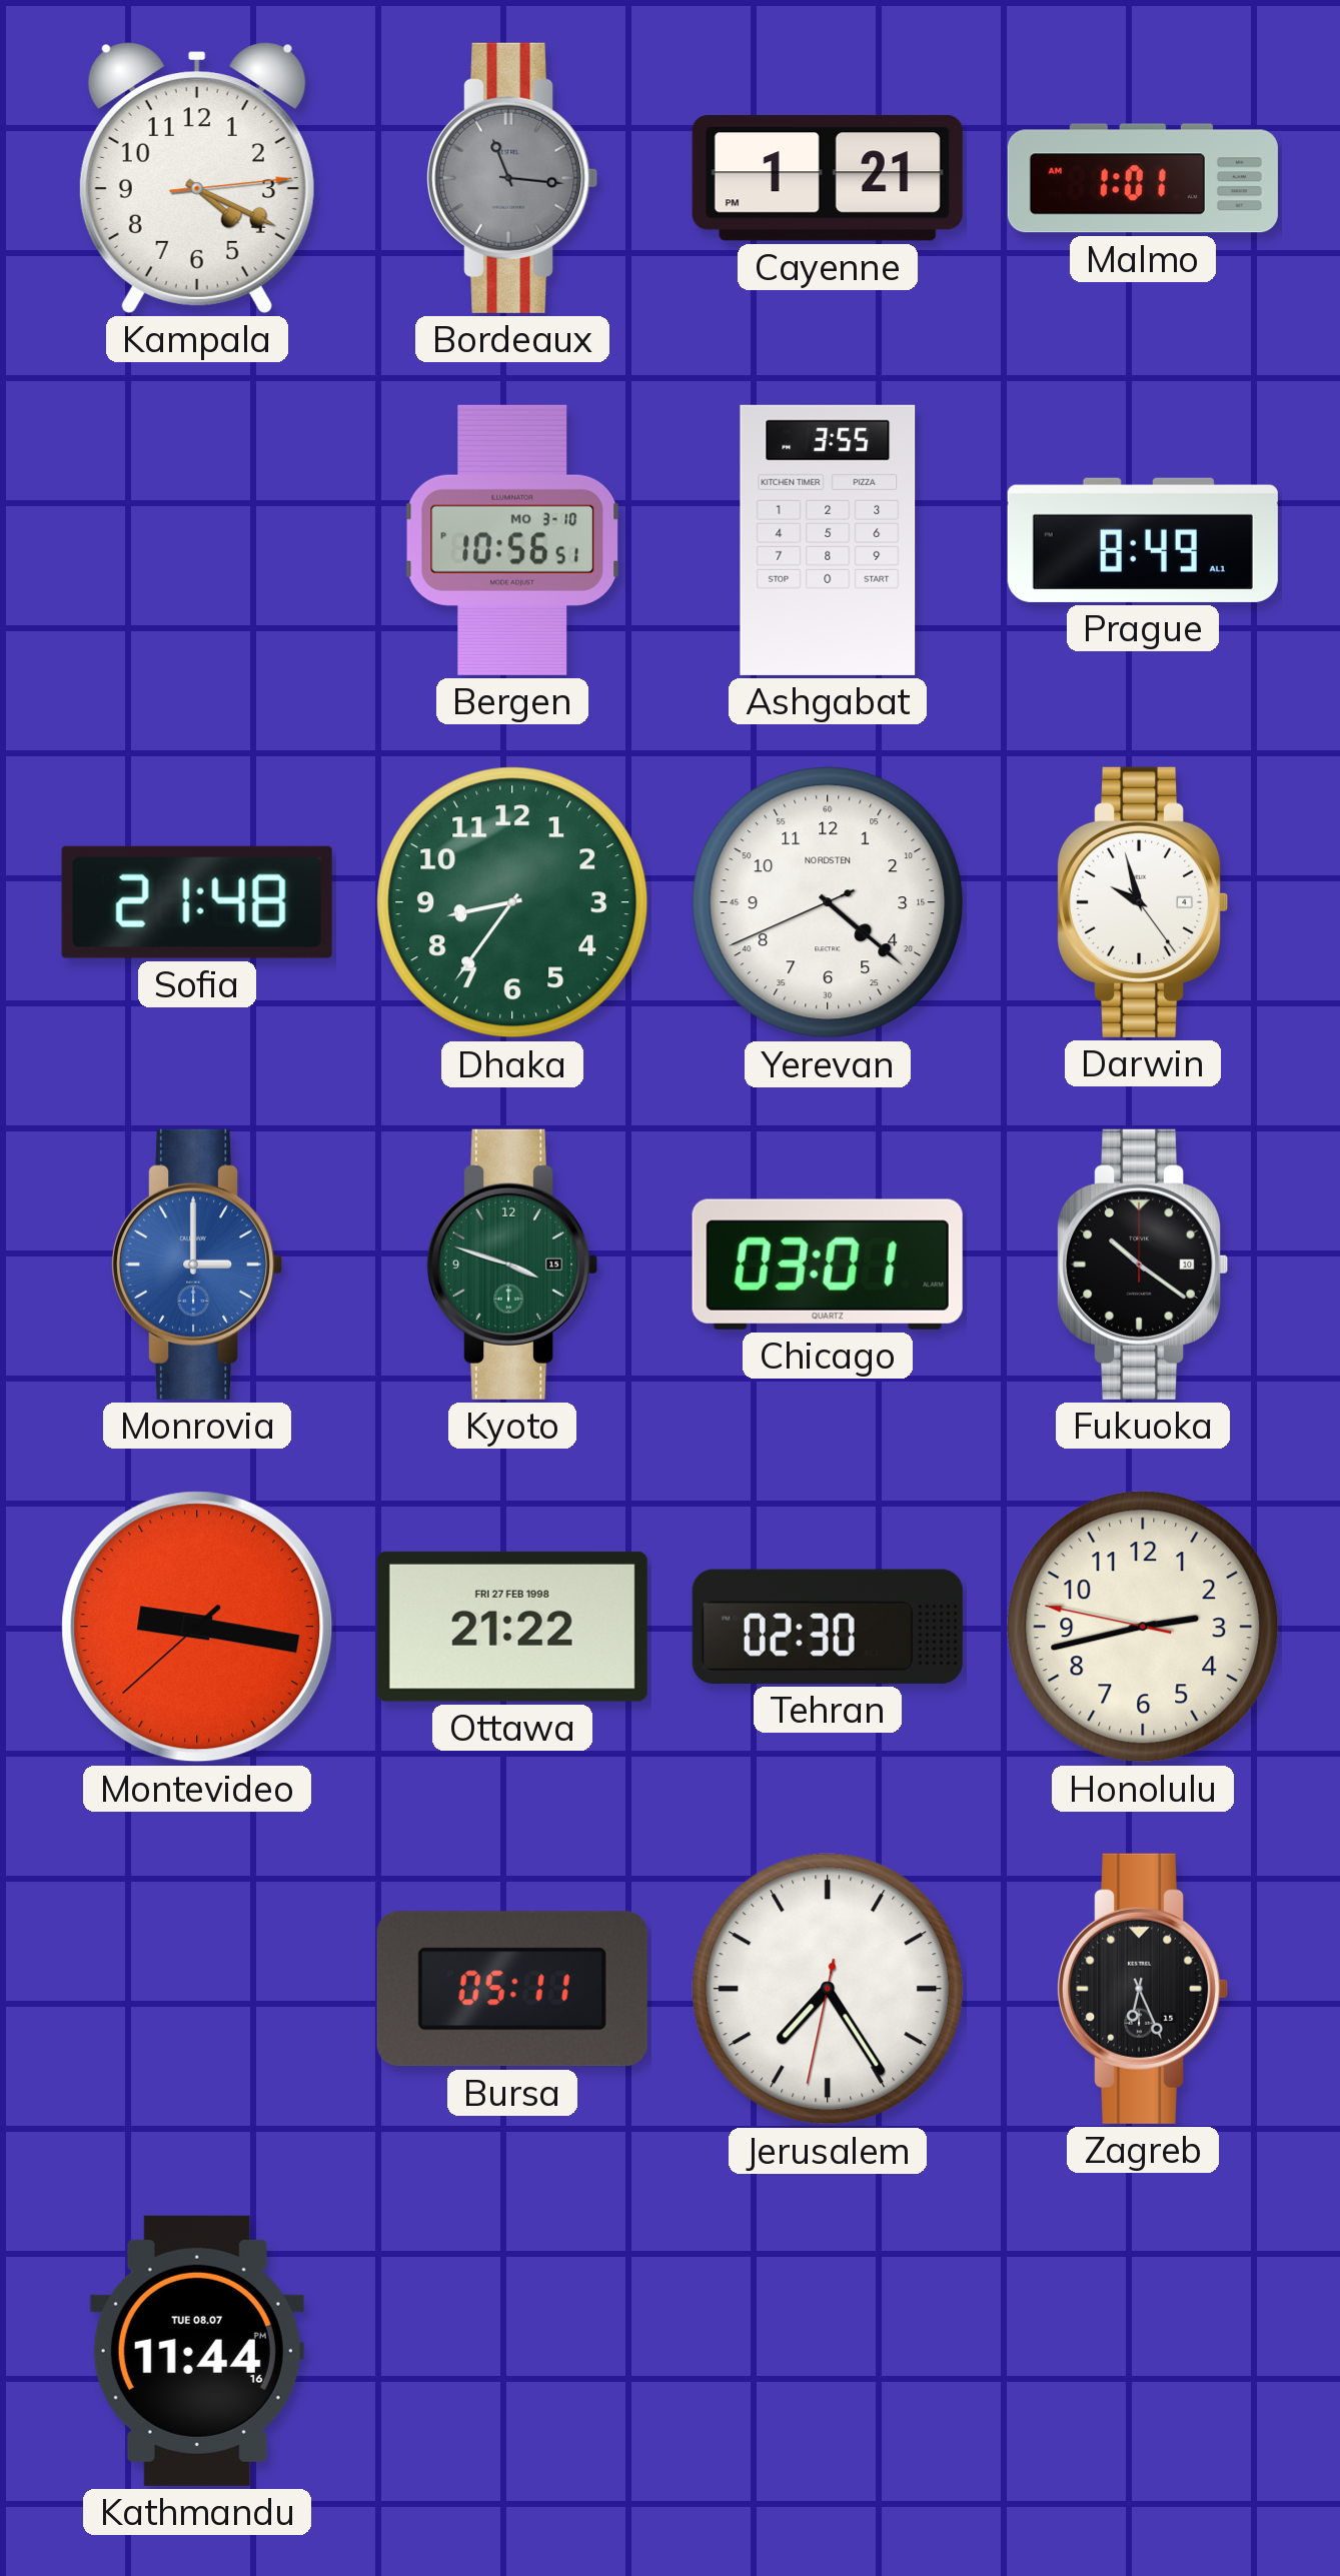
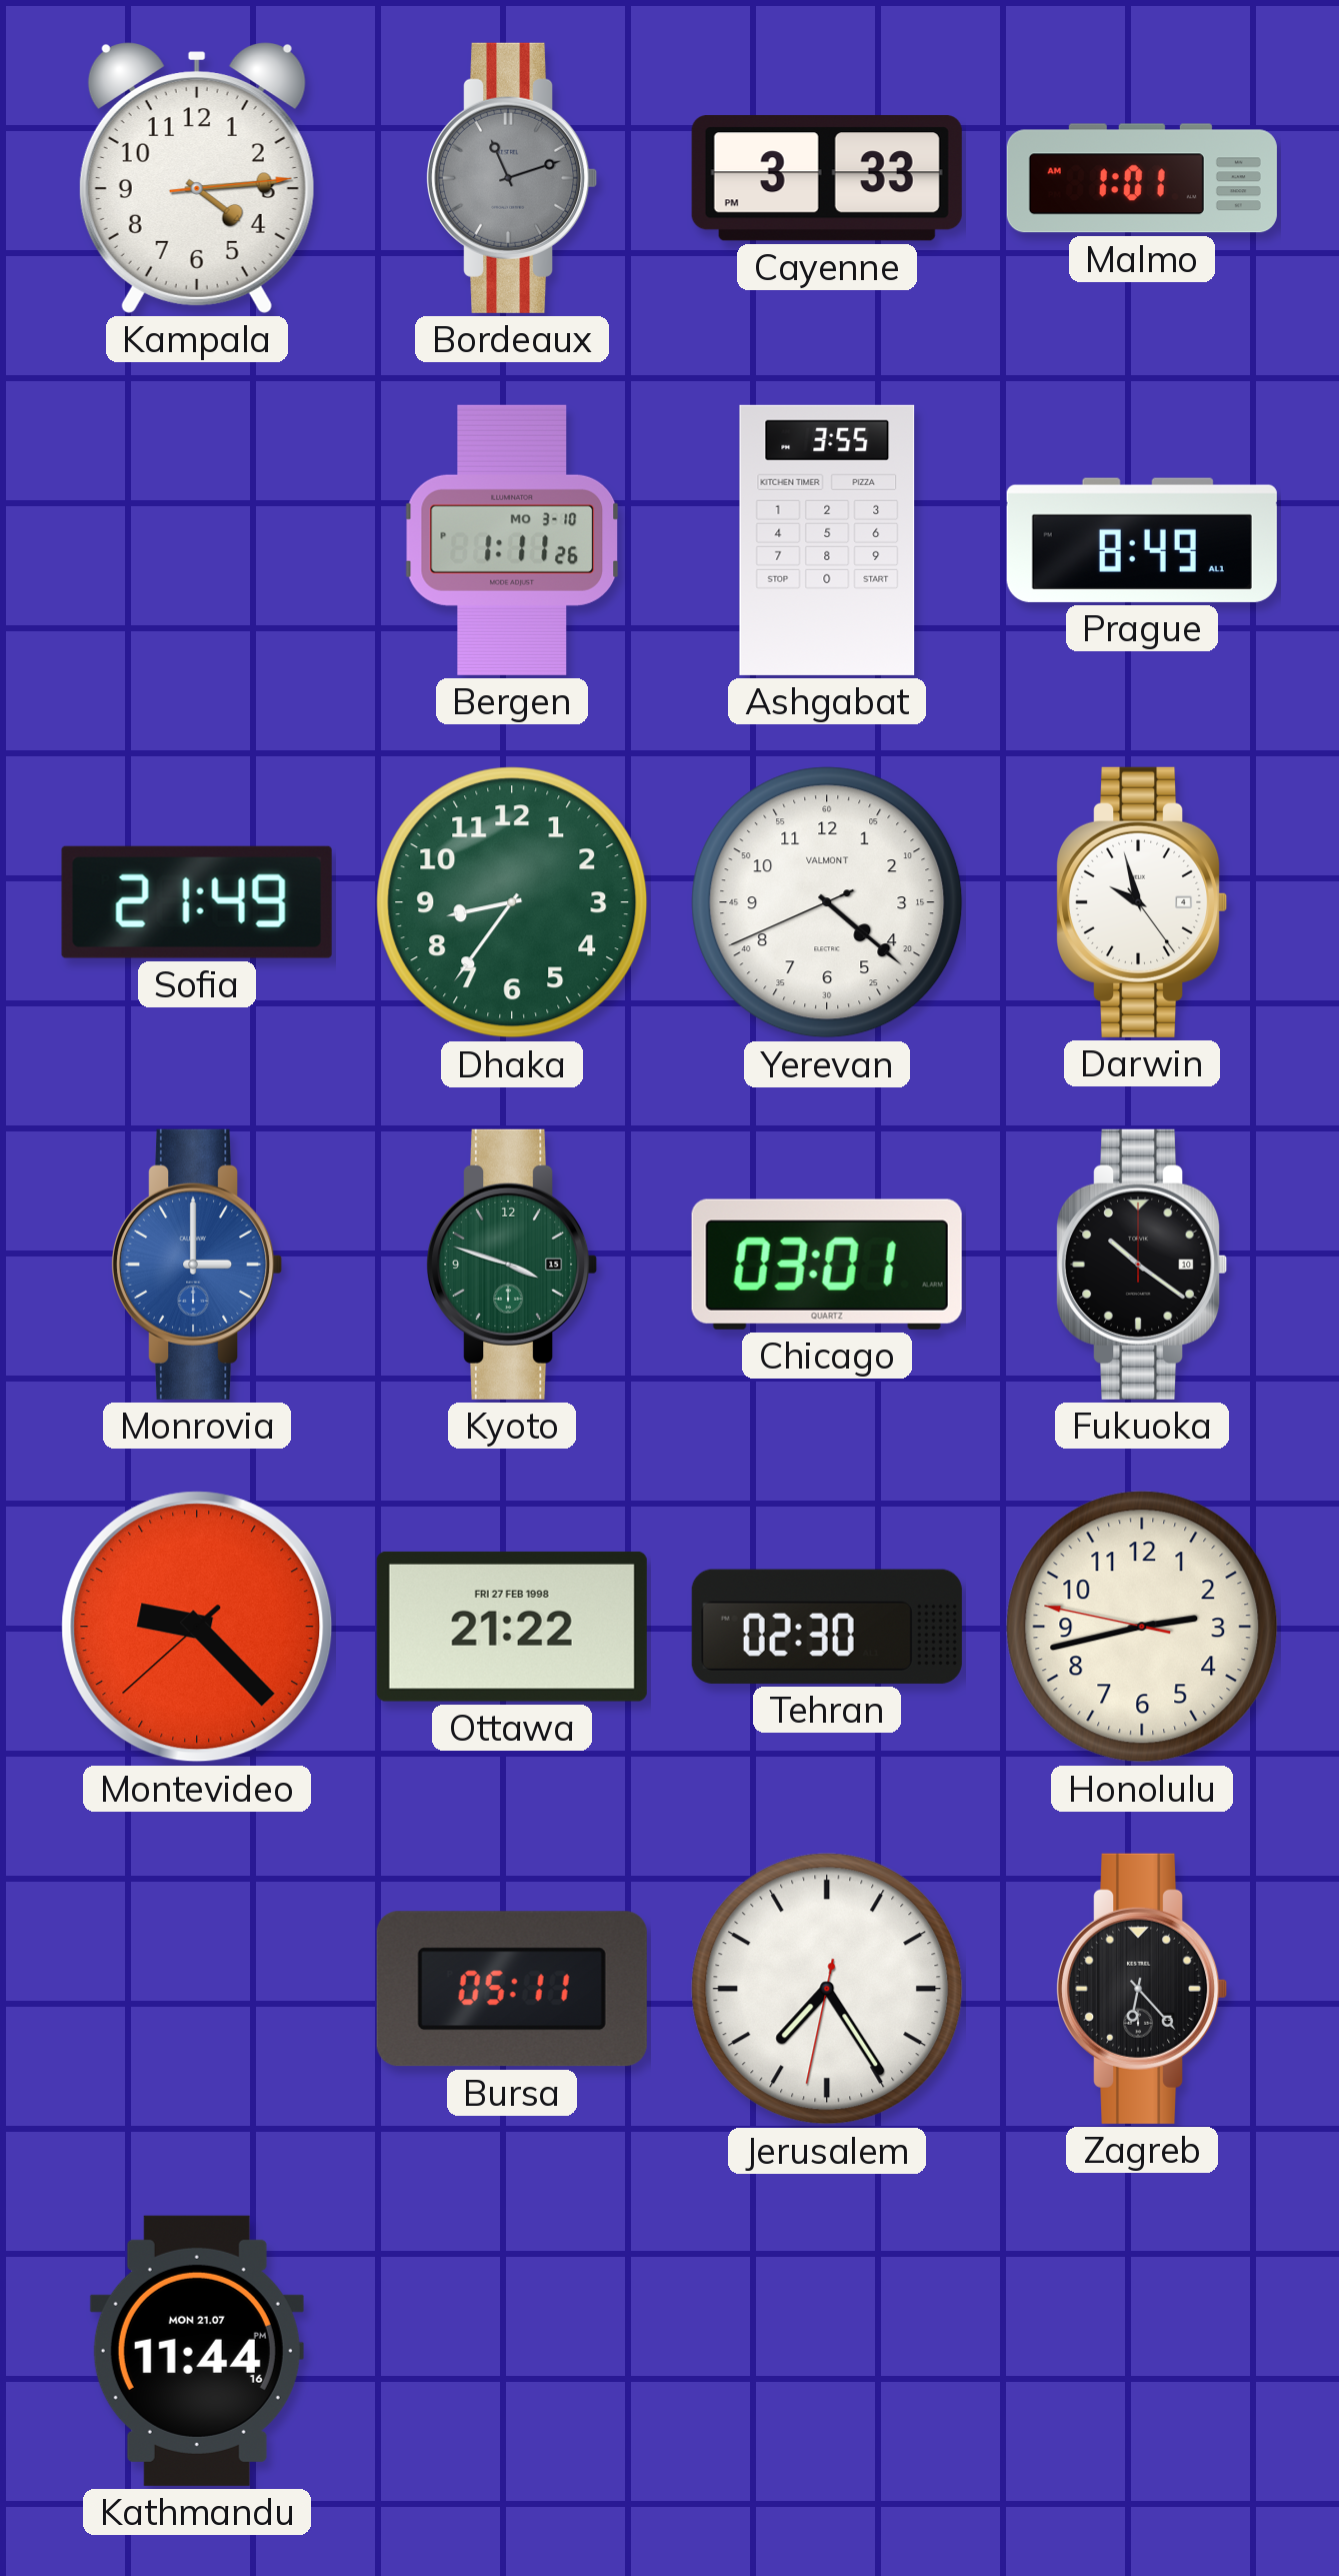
Kampala: 4:19 -> 4:14 (197, 178)
Bordeaux: 11:16 -> 11:12 (513, 178)
Cayenne: 1:21 -> 3:33 (827, 178)
Bergen: 10:56 -> 1:11 (512, 540)
Sofia: 21:48 -> 21:49 (197, 902)
Yerevan brand: NORDSTEN -> VALMONT (827, 902)
Montevideo: 9:16 -> 9:22 (197, 1627)
Zagreb: 6:26 -> 6:23 (1143, 1989)
Kathmandu date: TUE 08.07 -> MON 21.07 (197, 2351)
